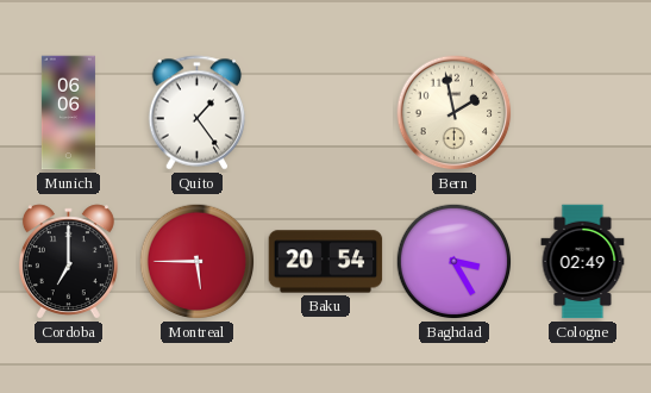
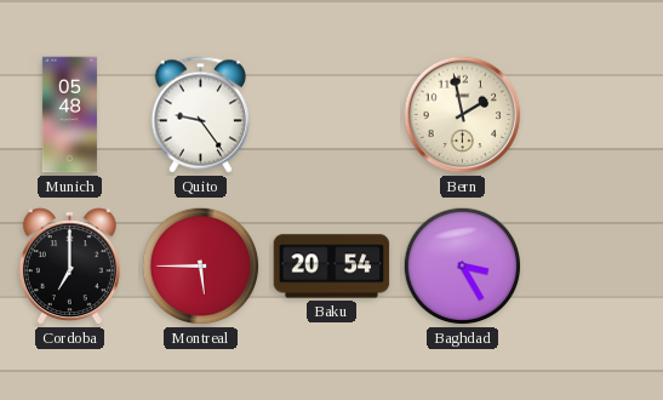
Munich: 06:06 -> 05:48 (69, 115)
Quito: 1:24 -> 9:24 (201, 115)
Cologne: 02:49 -> none (583, 262)
